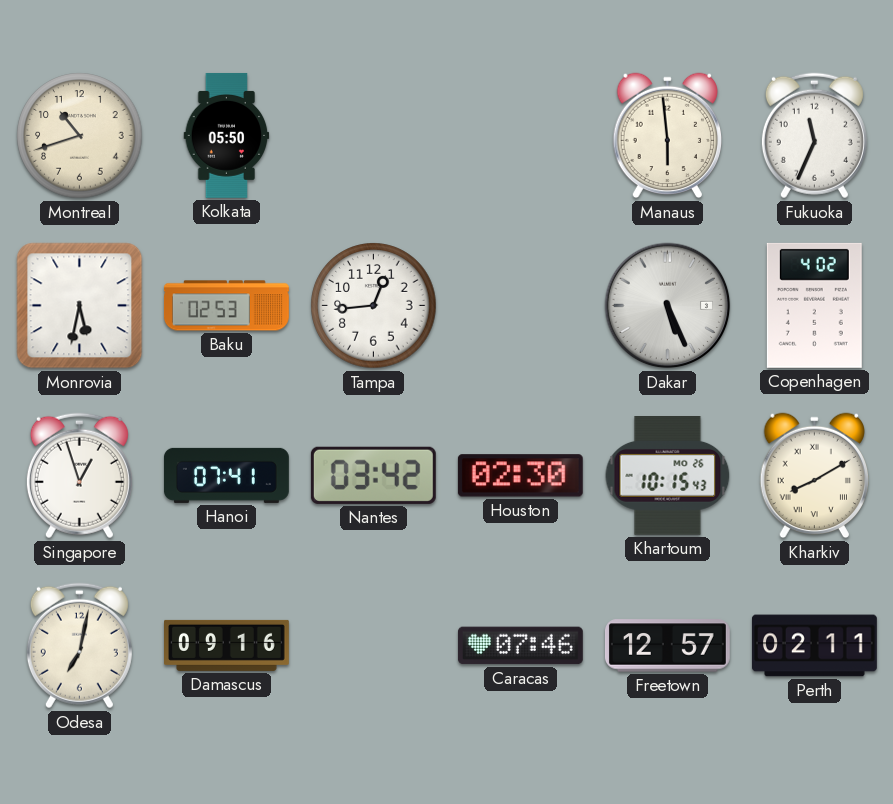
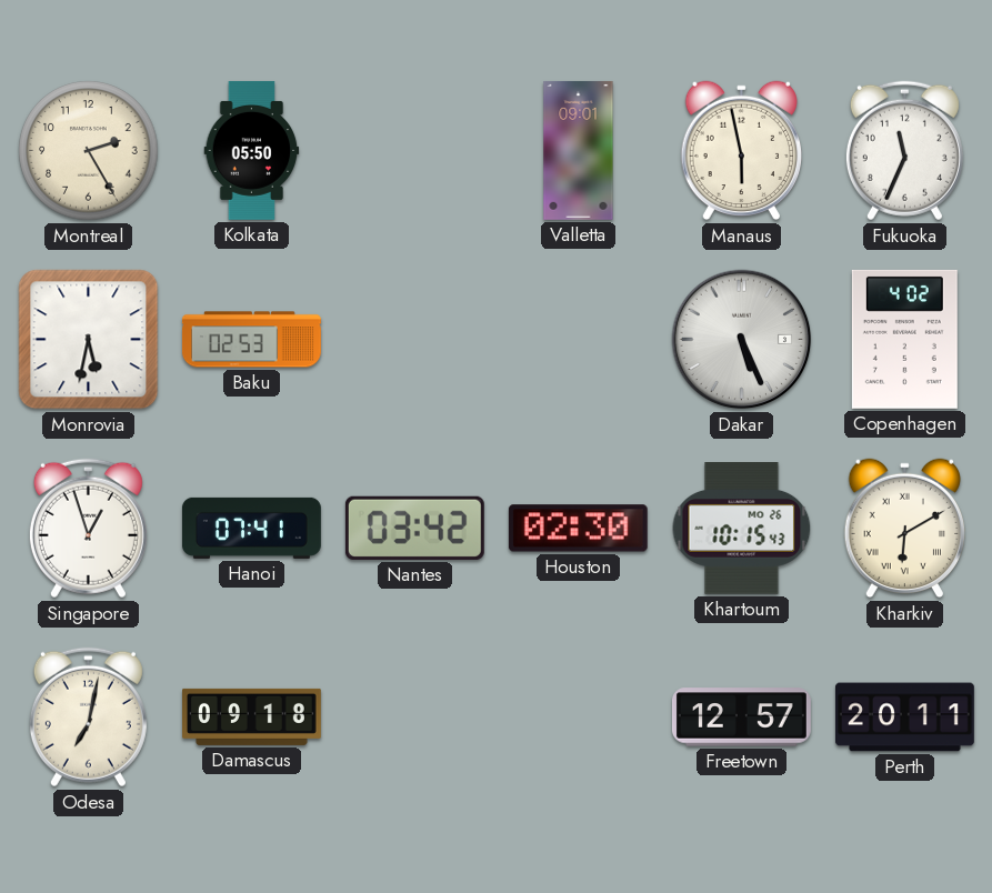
Montreal: 10:42 -> 2:25 (89, 151)
Valletta: none -> 09:01 (579, 150)
Manaus: 5:59 -> 5:58 (741, 151)
Tampa: 12:44 -> none (374, 306)
Kharkiv: 8:10 -> 6:10 (904, 529)
Damascus: 09:16 -> 09:18 (252, 716)
Caracas: 07:46 -> none (520, 646)
Perth: 02:11 -> 20:11 (905, 718)
